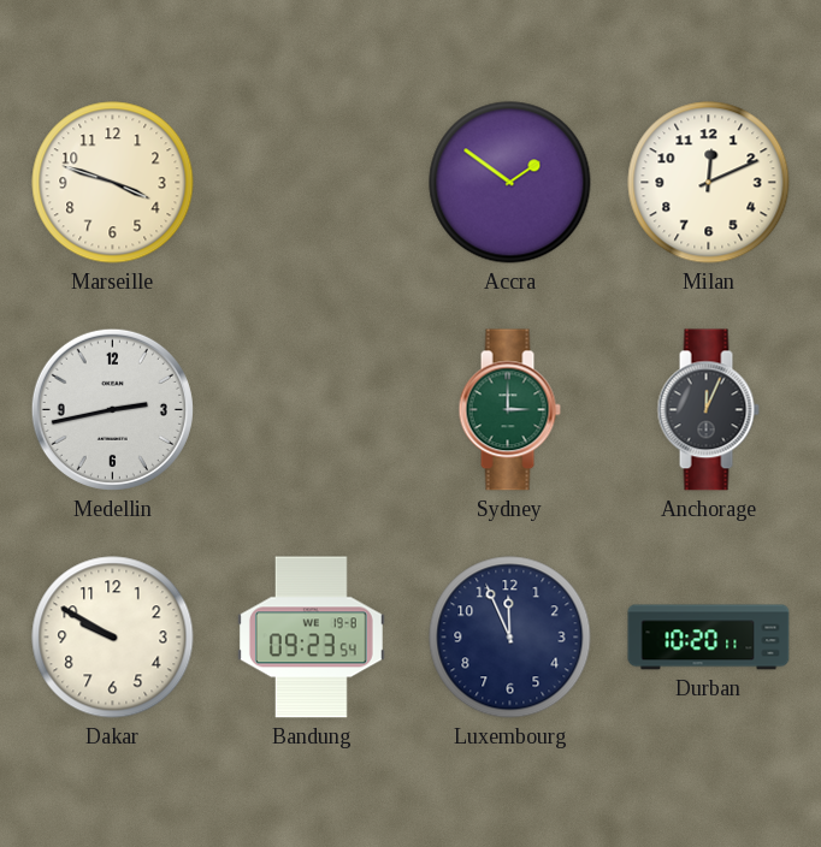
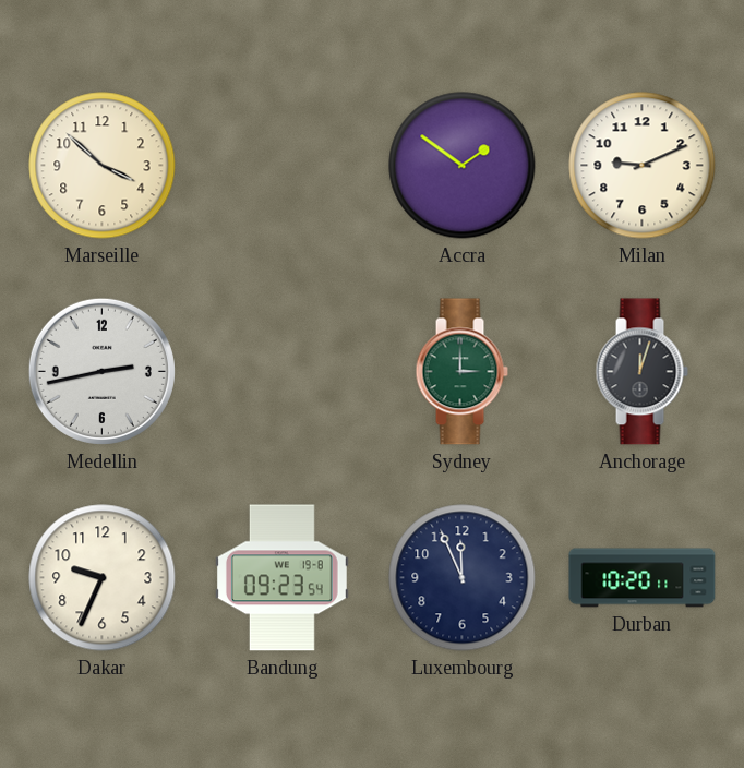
Marseille: 3:48 -> 3:52 (103, 166)
Milan: 12:11 -> 9:11 (643, 166)
Anchorage: 12:04 -> 12:03 (641, 372)
Dakar: 9:50 -> 9:34 (103, 578)
